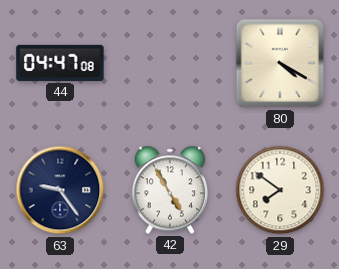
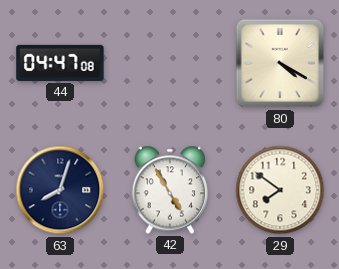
63: 9:24 -> 8:03 (60, 190)
